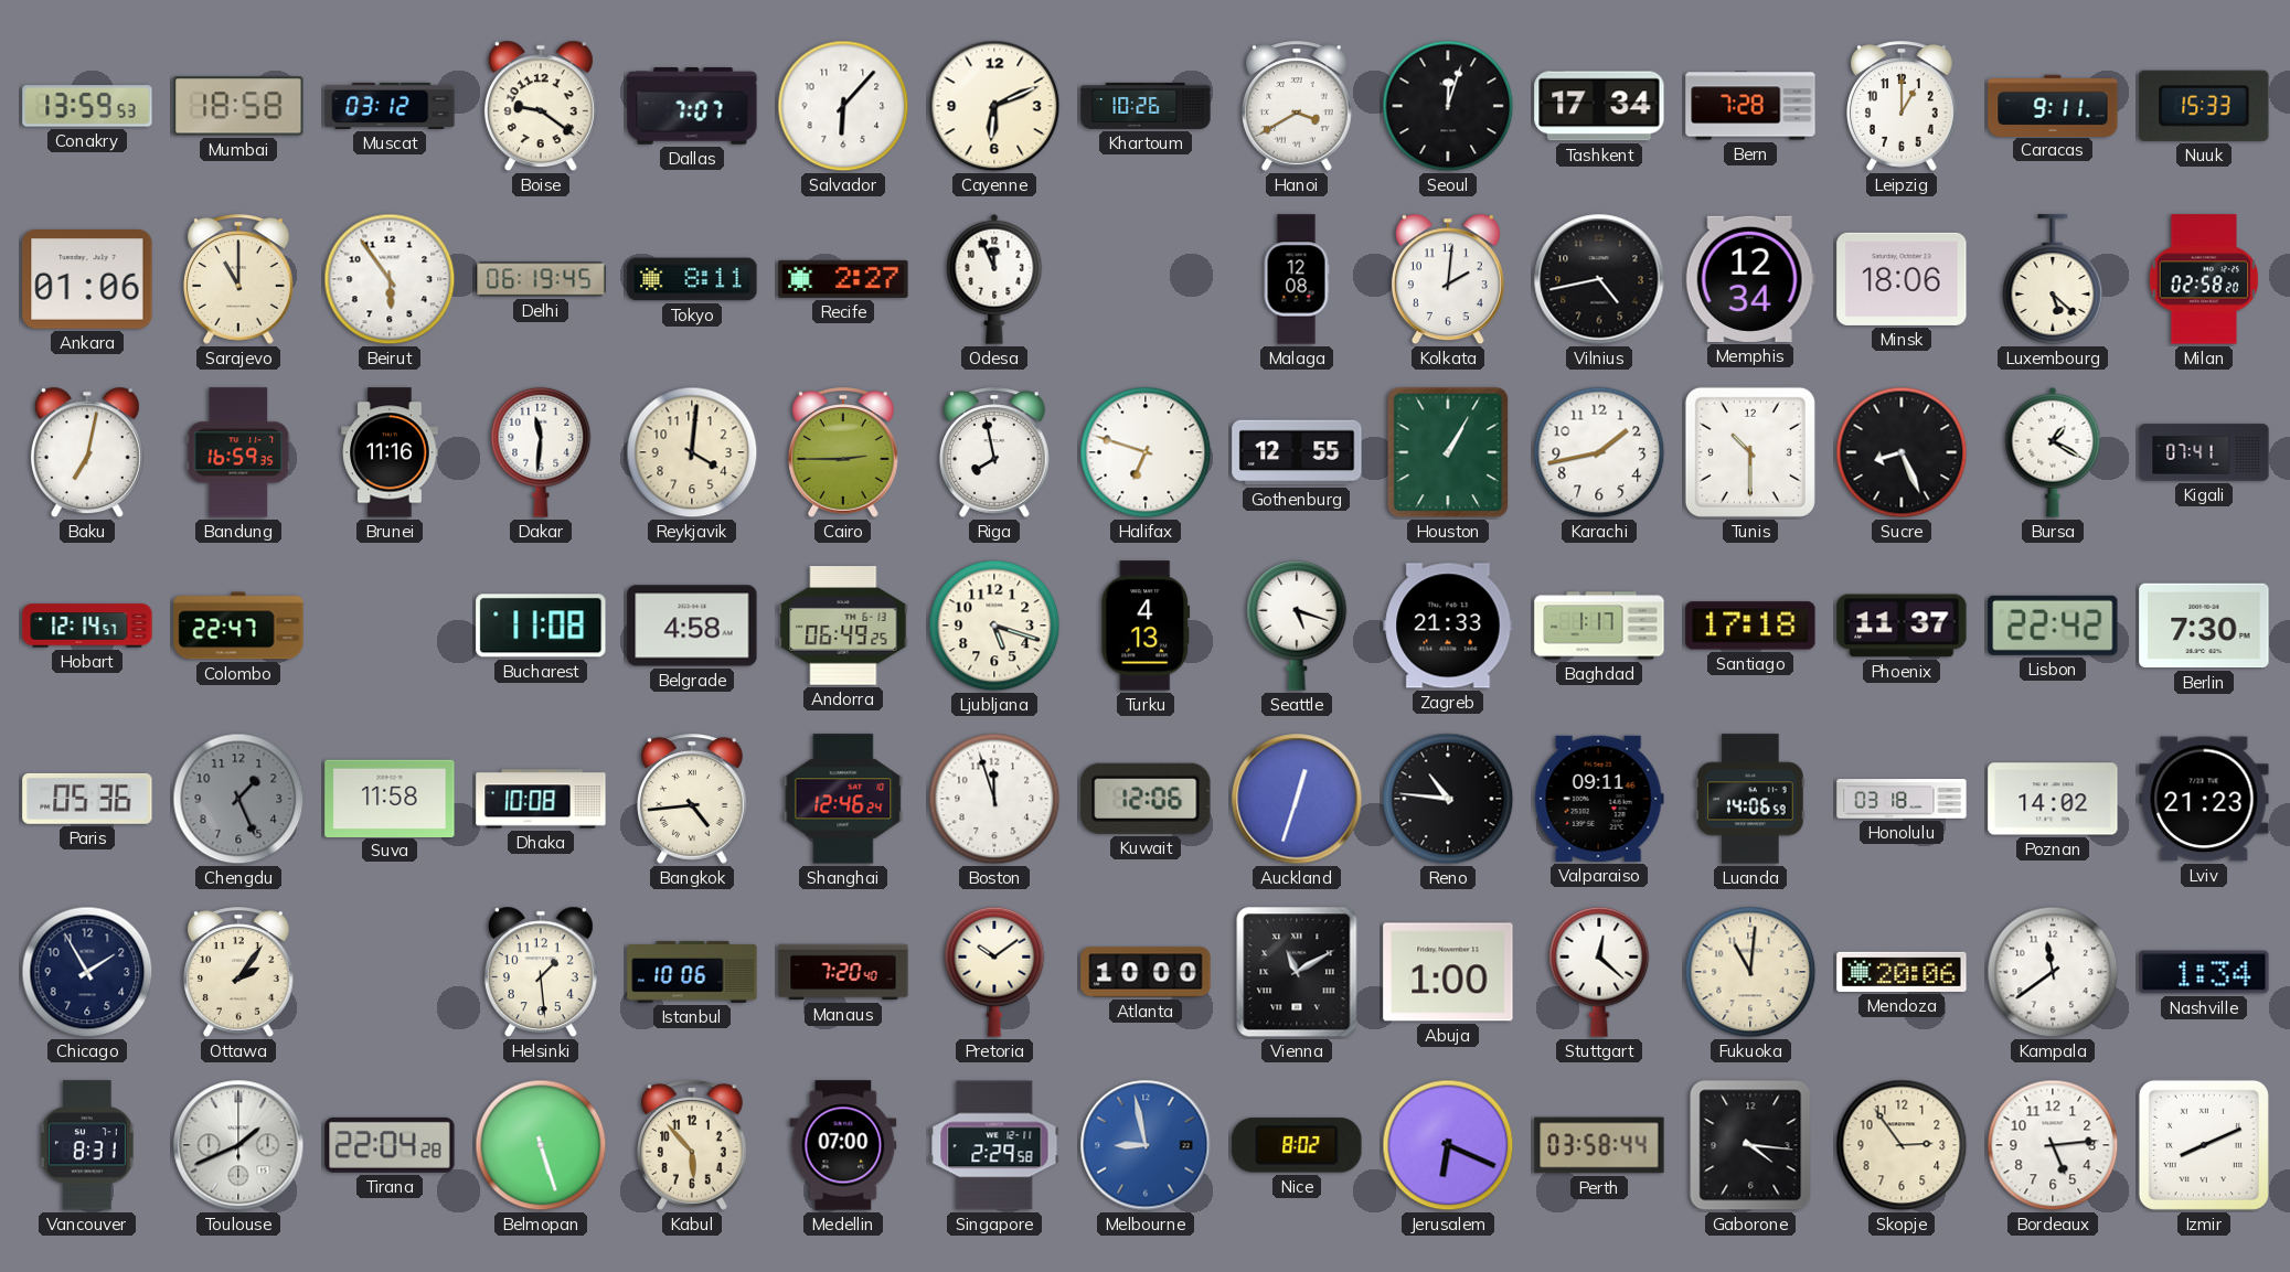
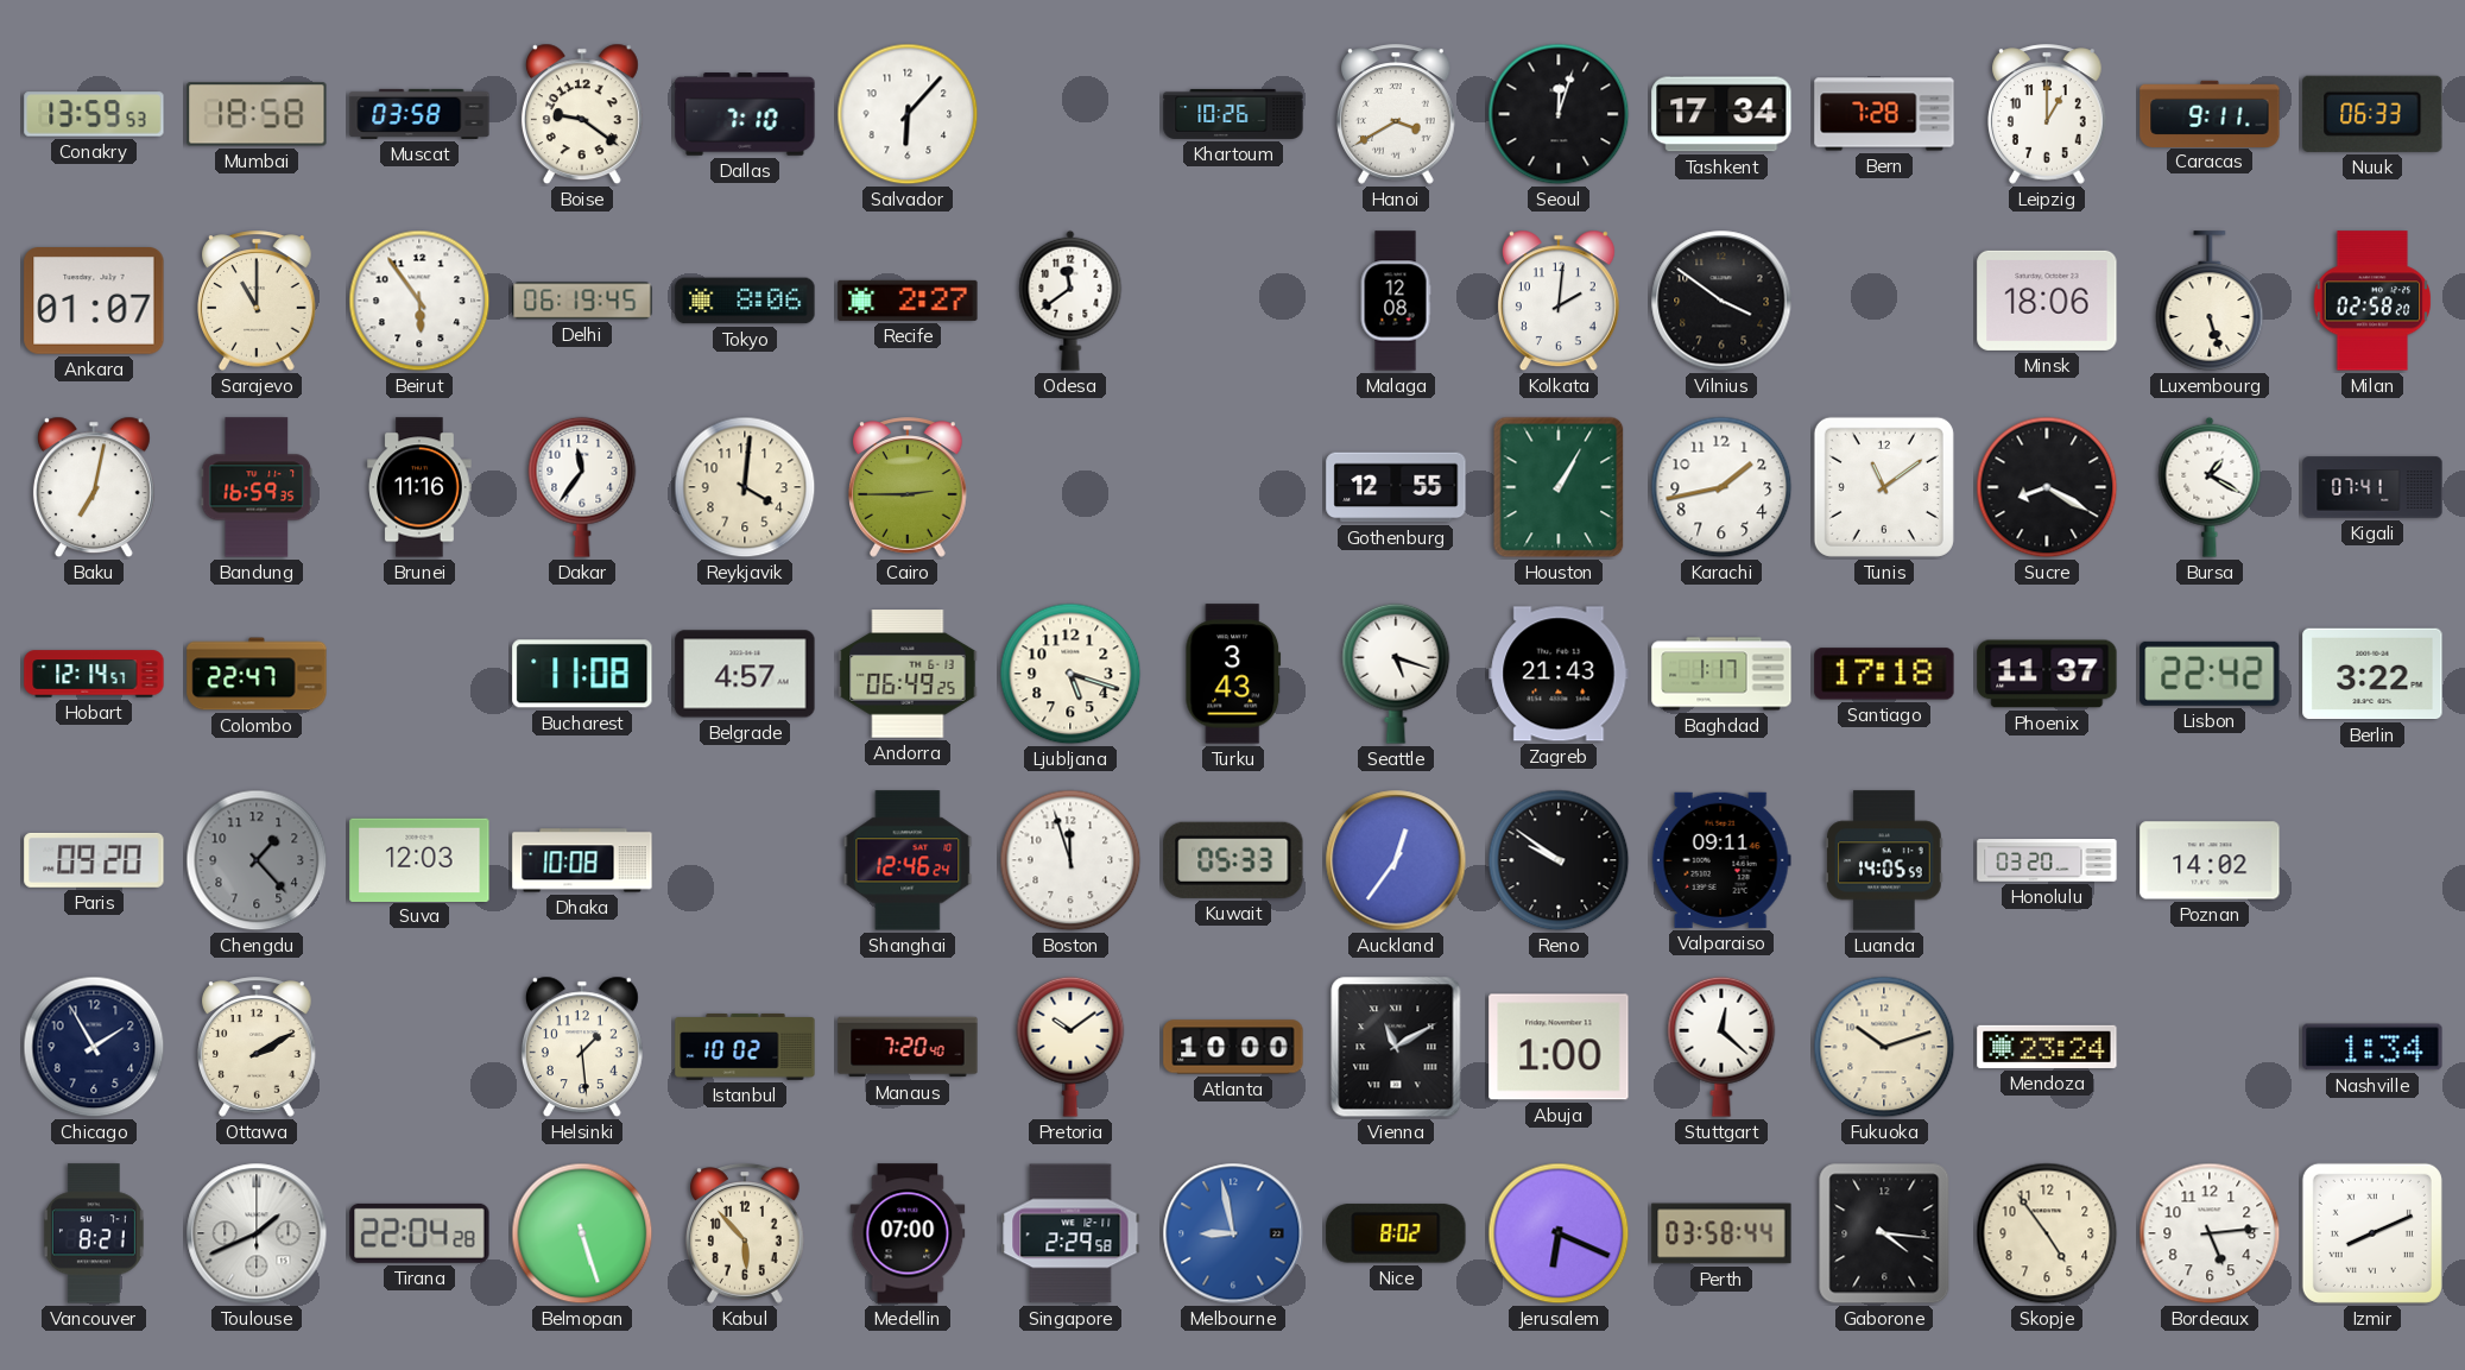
Muscat: 03:12 -> 03:58 (419, 114)
Dallas: 7:07 -> 7:10 (745, 114)
Cayenne: 6:11 -> none (994, 106)
Nuuk: 15:33 -> 06:33 (2372, 114)
Ankara: 01:06 -> 01:07 (94, 302)
Tokyo: 8:11 -> 8:06 (745, 301)
Odesa: 11:56 -> 11:39 (1070, 301)
Vilnius: 4:43 -> 3:51 (1721, 301)
Memphis: 12:34 -> none (1750, 279)
Luxembourg: 5:22 -> 5:27 (2210, 301)
Dakar: 11:31 -> 11:36 (582, 487)
Riga: 7:58 -> none (995, 452)
Halifax: 6:48 -> none (1146, 452)
Tunis: 10:30 -> 11:09 (1884, 487)
Sucre: 8:26 -> 8:20 (2047, 487)
Belgrade: 4:58 -> 4:57 (745, 674)
Turku: 4:13 -> 3:43 (1233, 674)
Zagreb: 21:33 -> 21:43 (1559, 674)
Berlin: 7:30 -> 3:22 (2372, 674)
Paris: 05:36 -> 09:20 (94, 860)
Chengdu: 1:26 -> 1:23 (257, 860)
Suva: 11:58 -> 12:03 (419, 859)
Bangkok: 4:44 -> none (693, 799)
Kuwait: 12:06 -> 05:33 (1233, 860)
Auckland: 12:33 -> 12:36 (1396, 860)
Reno: 10:46 -> 9:51 (1559, 860)
Luanda: 14:06 -> 14:05 (1884, 860)
Honolulu: 03:18 -> 03:20 (2047, 860)
Lviv: 21:23 -> none (2204, 799)
Ottawa: 2:06 -> 2:10 (258, 1047)
Istanbul: 10:06 -> 10:02 (745, 1047)
Fukuoka: 11:01 -> 10:12 (1884, 1047)
Mendoza: 20:06 -> 23:24 (2047, 1047)
Kampala: 11:39 -> none (2053, 972)
Vancouver: 8:31 -> 8:21 (94, 1233)
Skopje: 2:54 -> 4:54 (2047, 1233)
